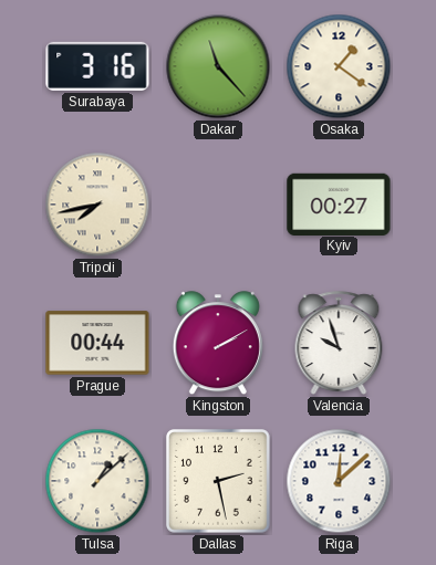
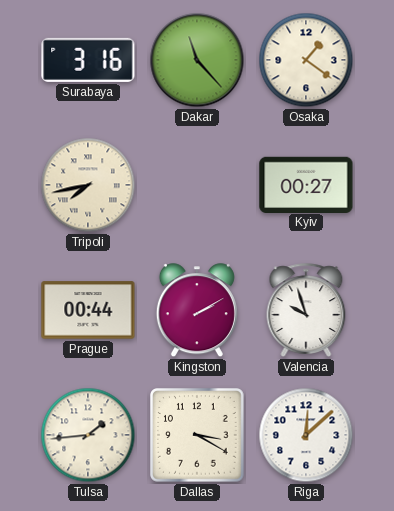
Tulsa: 1:08 -> 1:44 (88, 435)
Dallas: 2:28 -> 3:20 (197, 435)
